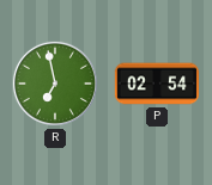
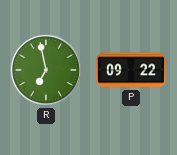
P: 02:54 -> 09:22 (130, 70)
